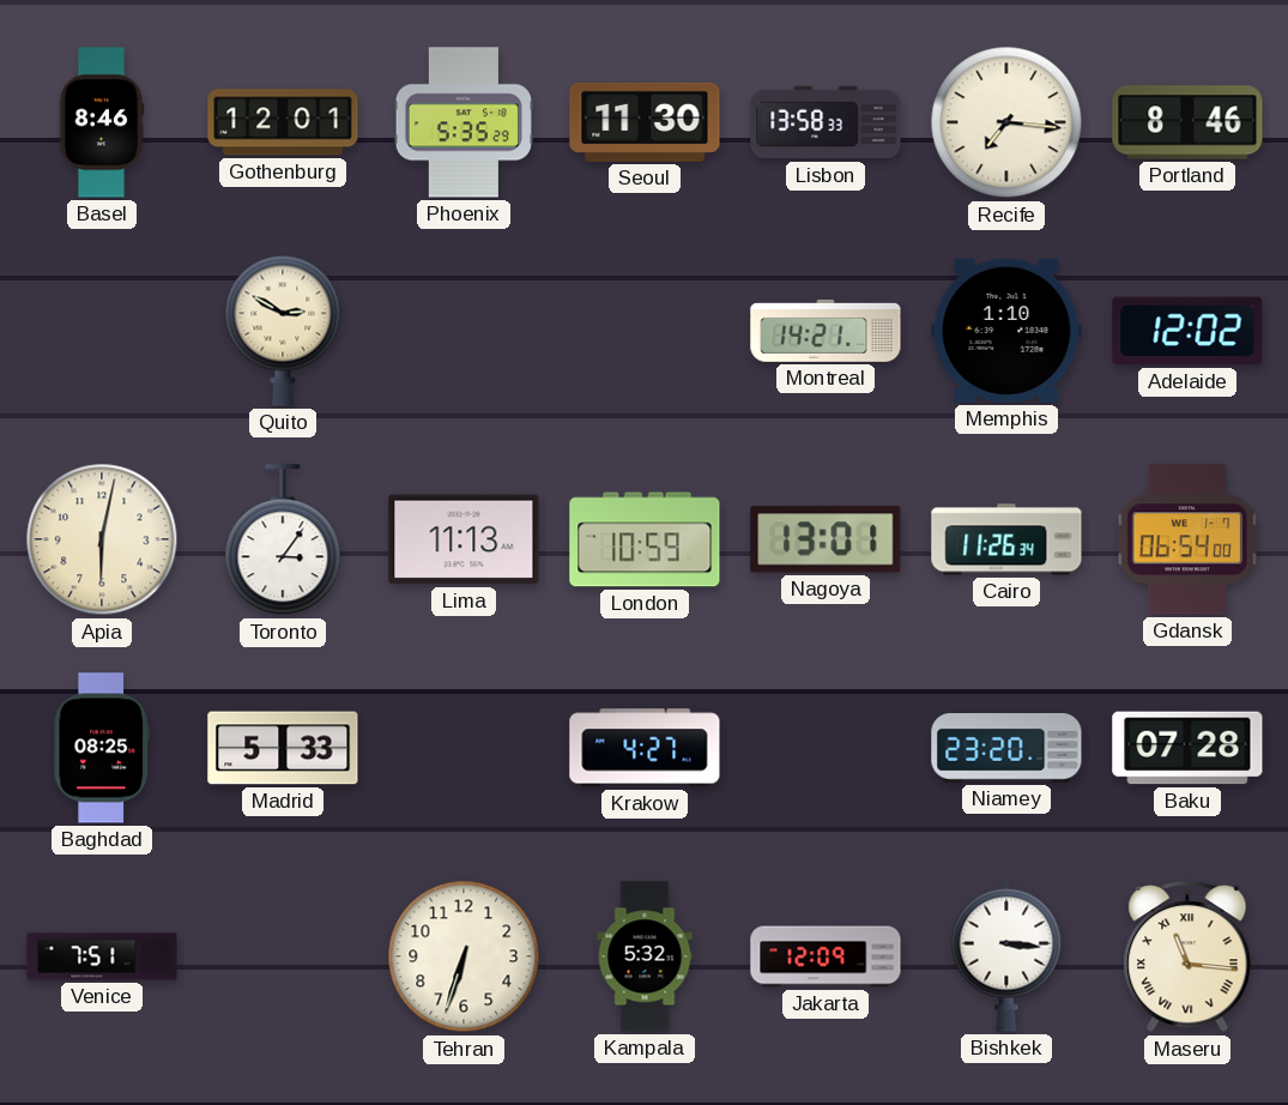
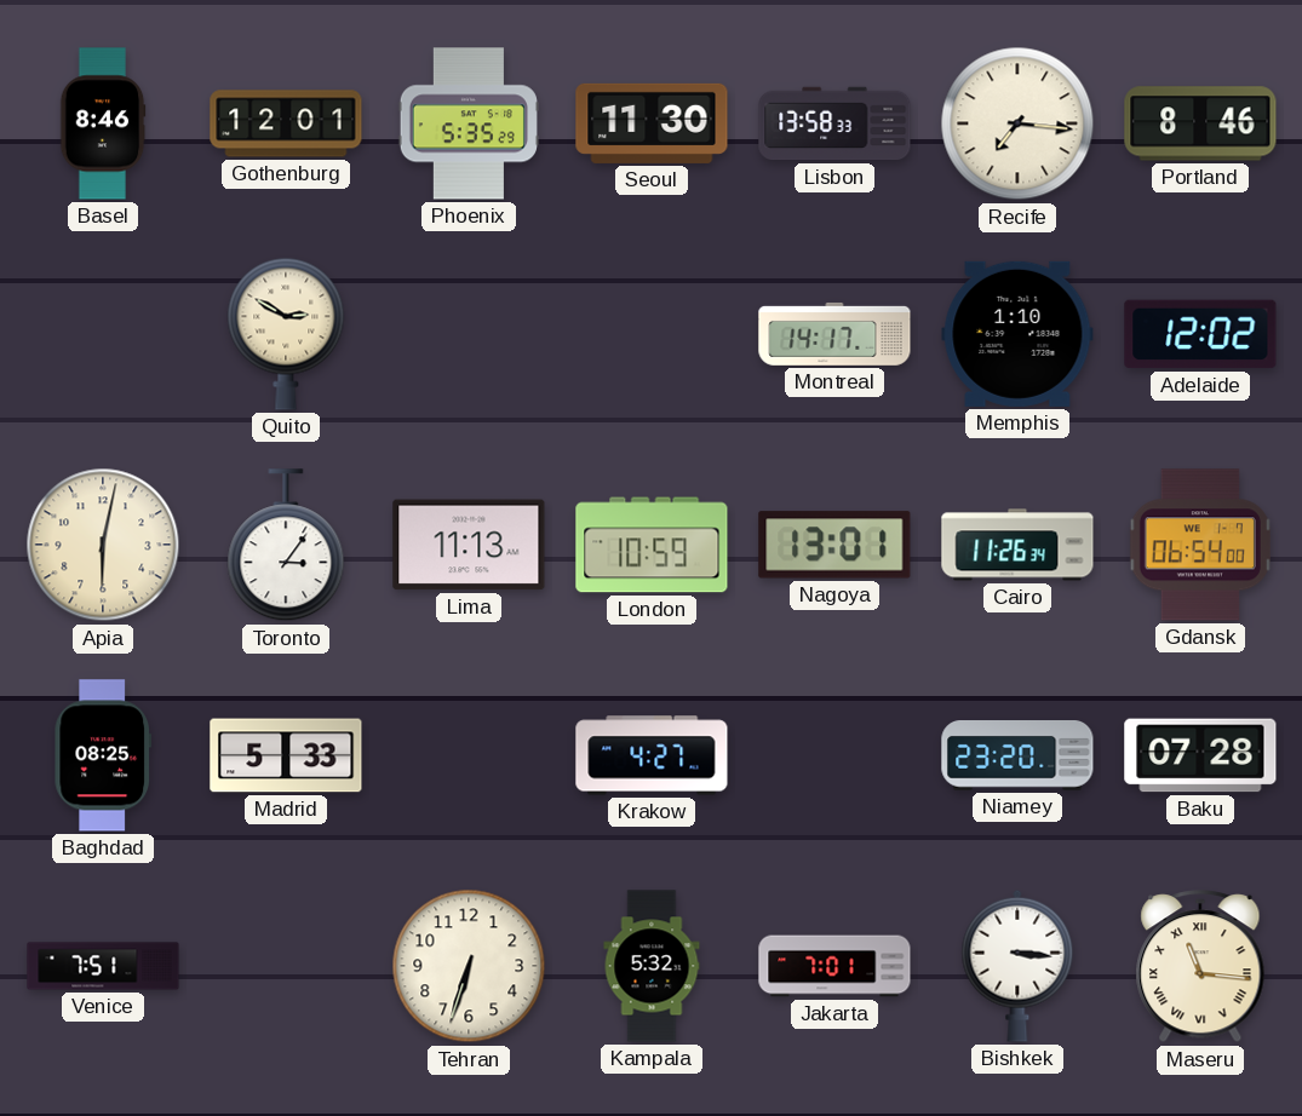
Montreal: 14:21 -> 14:17 (834, 334)
Jakarta: 12:09 -> 7:01 (834, 966)
